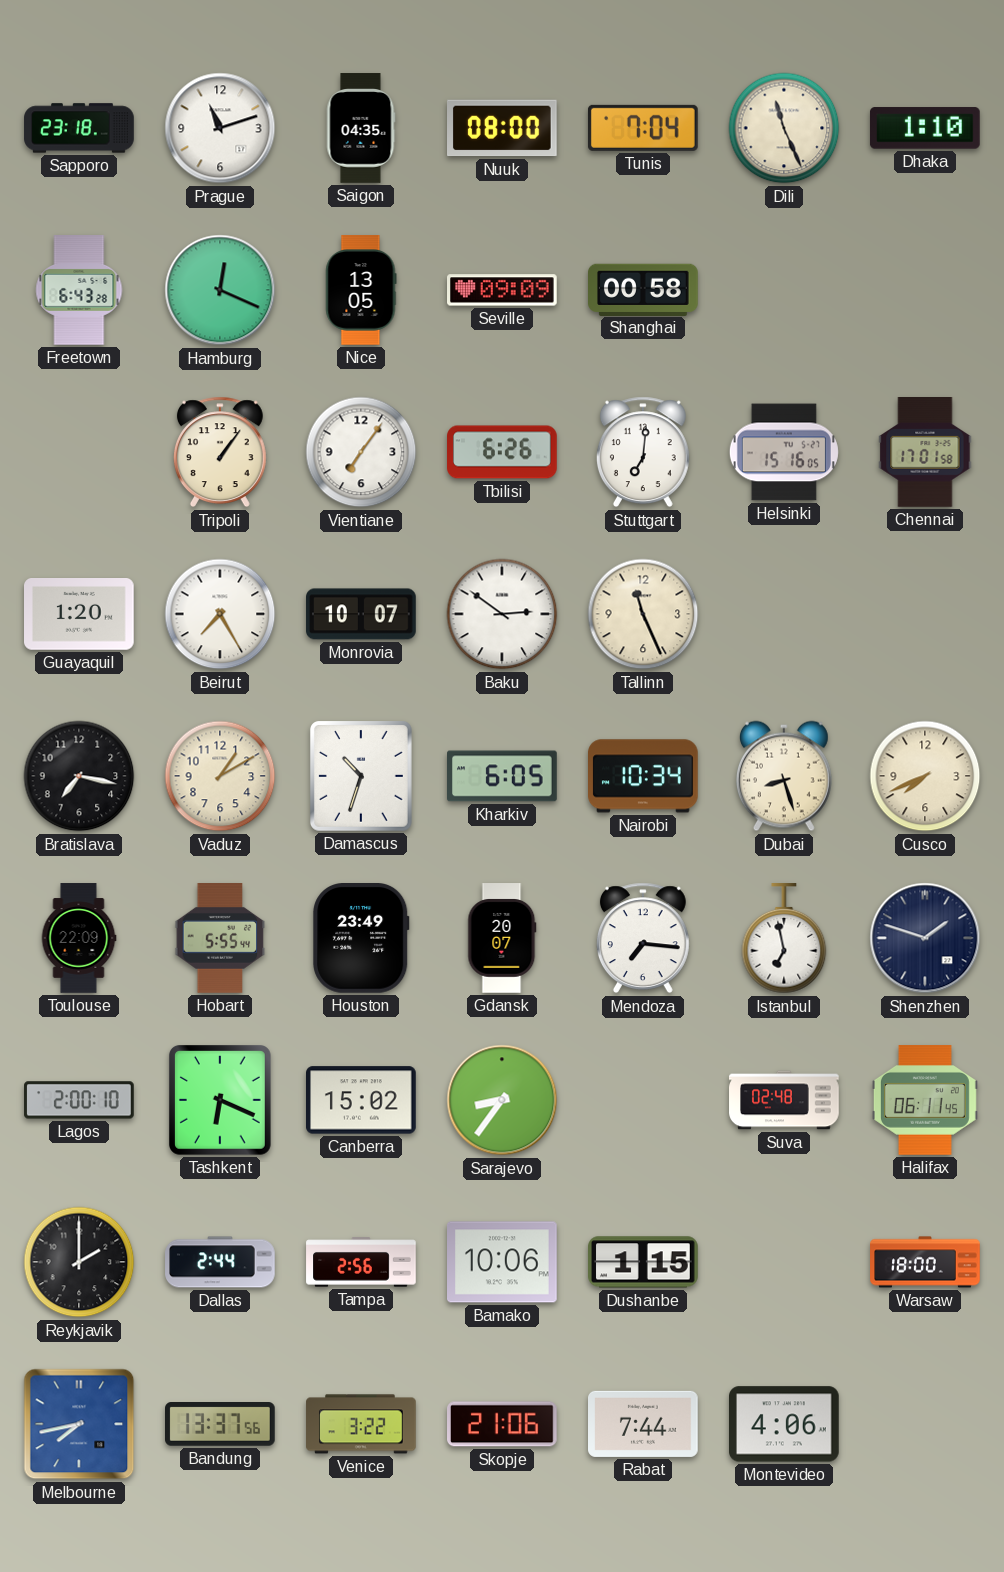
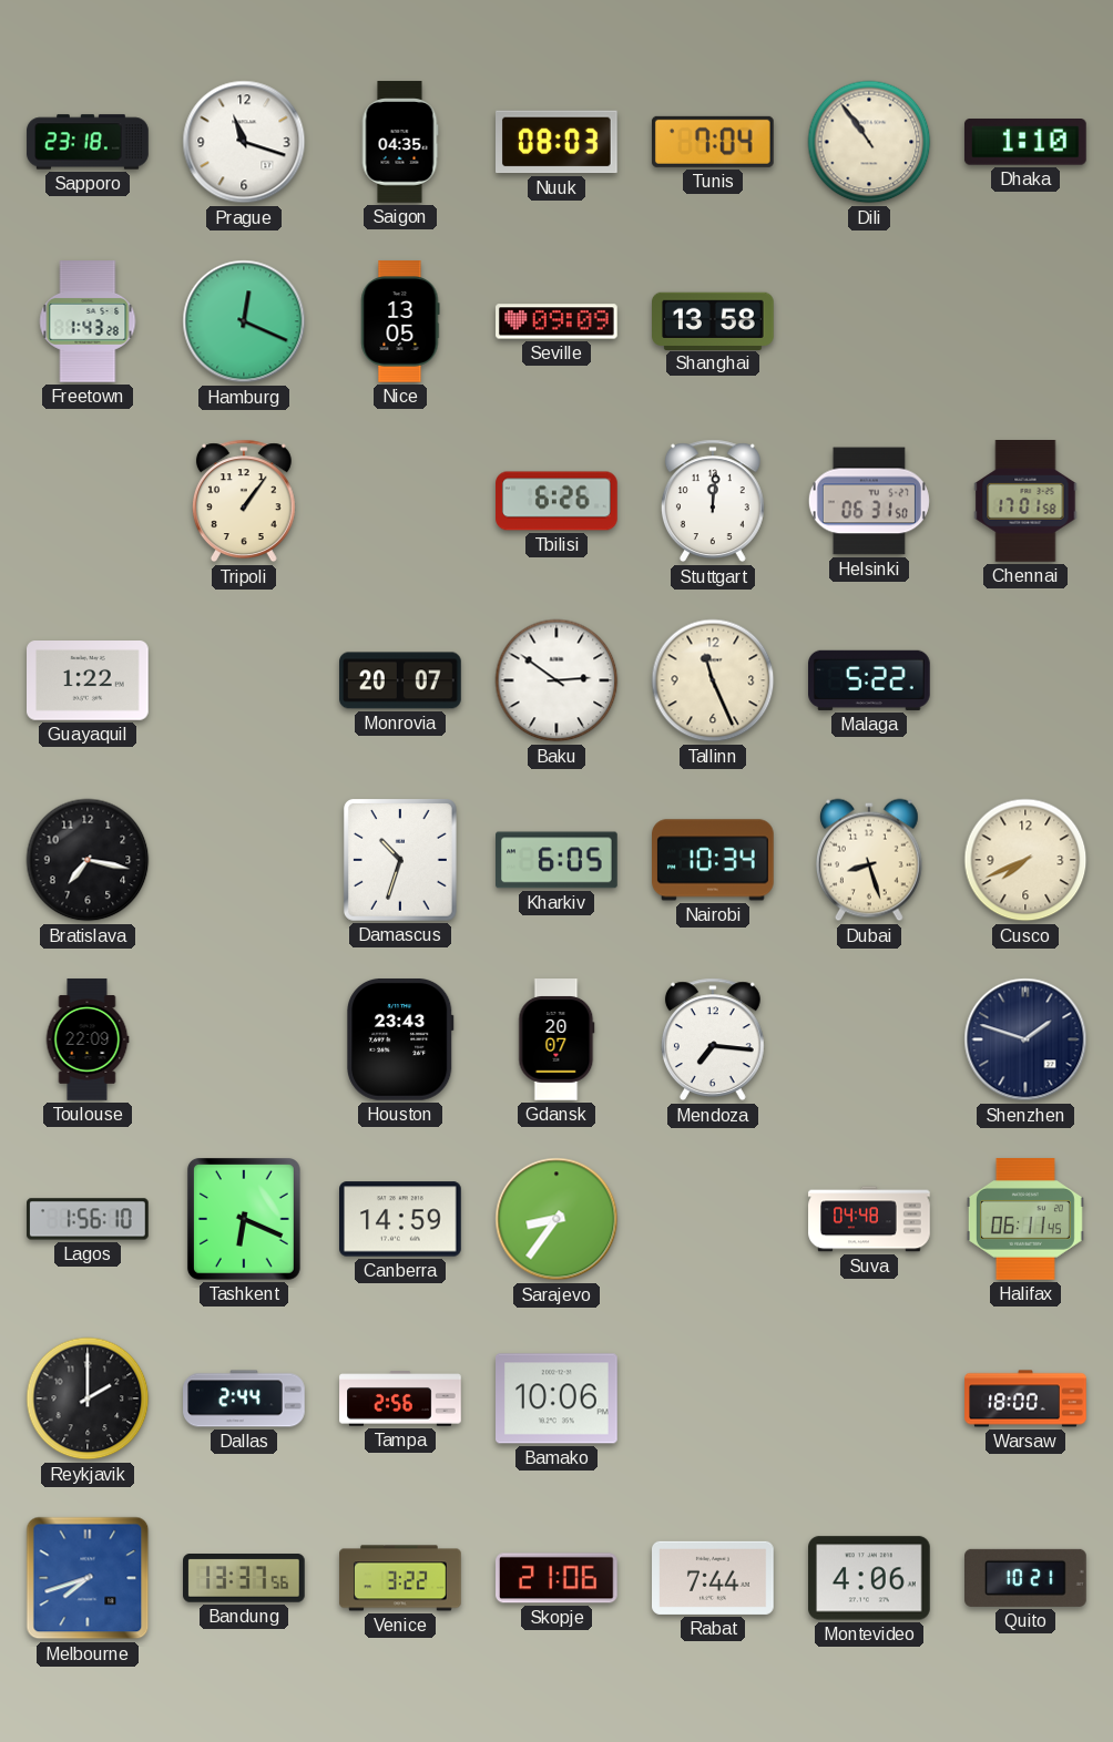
Prague: 11:12 -> 11:18 (244, 142)
Nuuk: 08:00 -> 08:03 (558, 142)
Dili: 11:26 -> 10:54 (869, 142)
Freetown: 6:43 -> 1:43 (88, 321)
Shanghai: 00:58 -> 13:58 (714, 320)
Vientiane: 7:06 -> none (361, 452)
Stuttgart: 7:01 -> 12:01 (713, 501)
Helsinki: 15:16 -> 06:31 (869, 501)
Guayaquil: 1:20 -> 1:22 (89, 682)
Beirut: 7:25 -> none (220, 614)
Monrovia: 10:07 -> 20:07 (400, 680)
Malaga: none -> 5:22 (870, 680)
Vaduz: 1:10 -> none (220, 776)
Hobart: 5:55 -> none (220, 939)
Houston: 23:49 -> 23:43 (400, 1041)
Istanbul: 6:58 -> none (784, 939)
Lagos: 2:00 -> 1:56 (88, 1219)
Canberra: 15:02 -> 14:59 (401, 1219)
Suva: 02:48 -> 04:48 (869, 1219)
Dushanbe: 1:15 -> none (643, 1262)
Melbourne: 7:43 -> 7:42 (88, 1578)
Quito: none -> 10:21 (1027, 1578)
